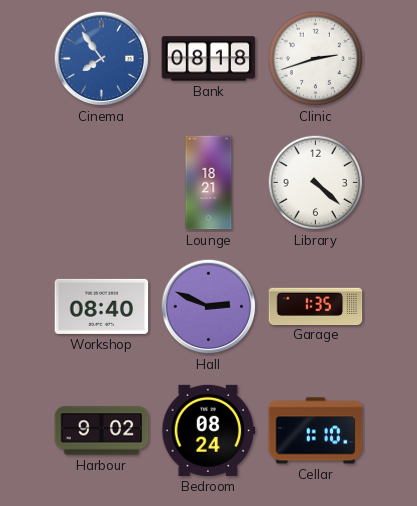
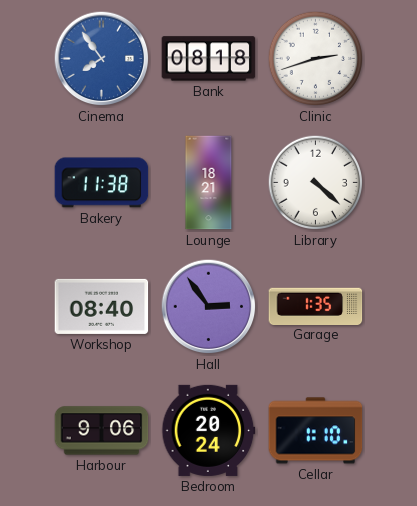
Bakery: none -> 11:38 (102, 183)
Hall: 2:49 -> 2:54 (209, 307)
Harbour: 9:02 -> 9:06 (102, 431)
Bedroom: 08:24 -> 20:24 (209, 430)
